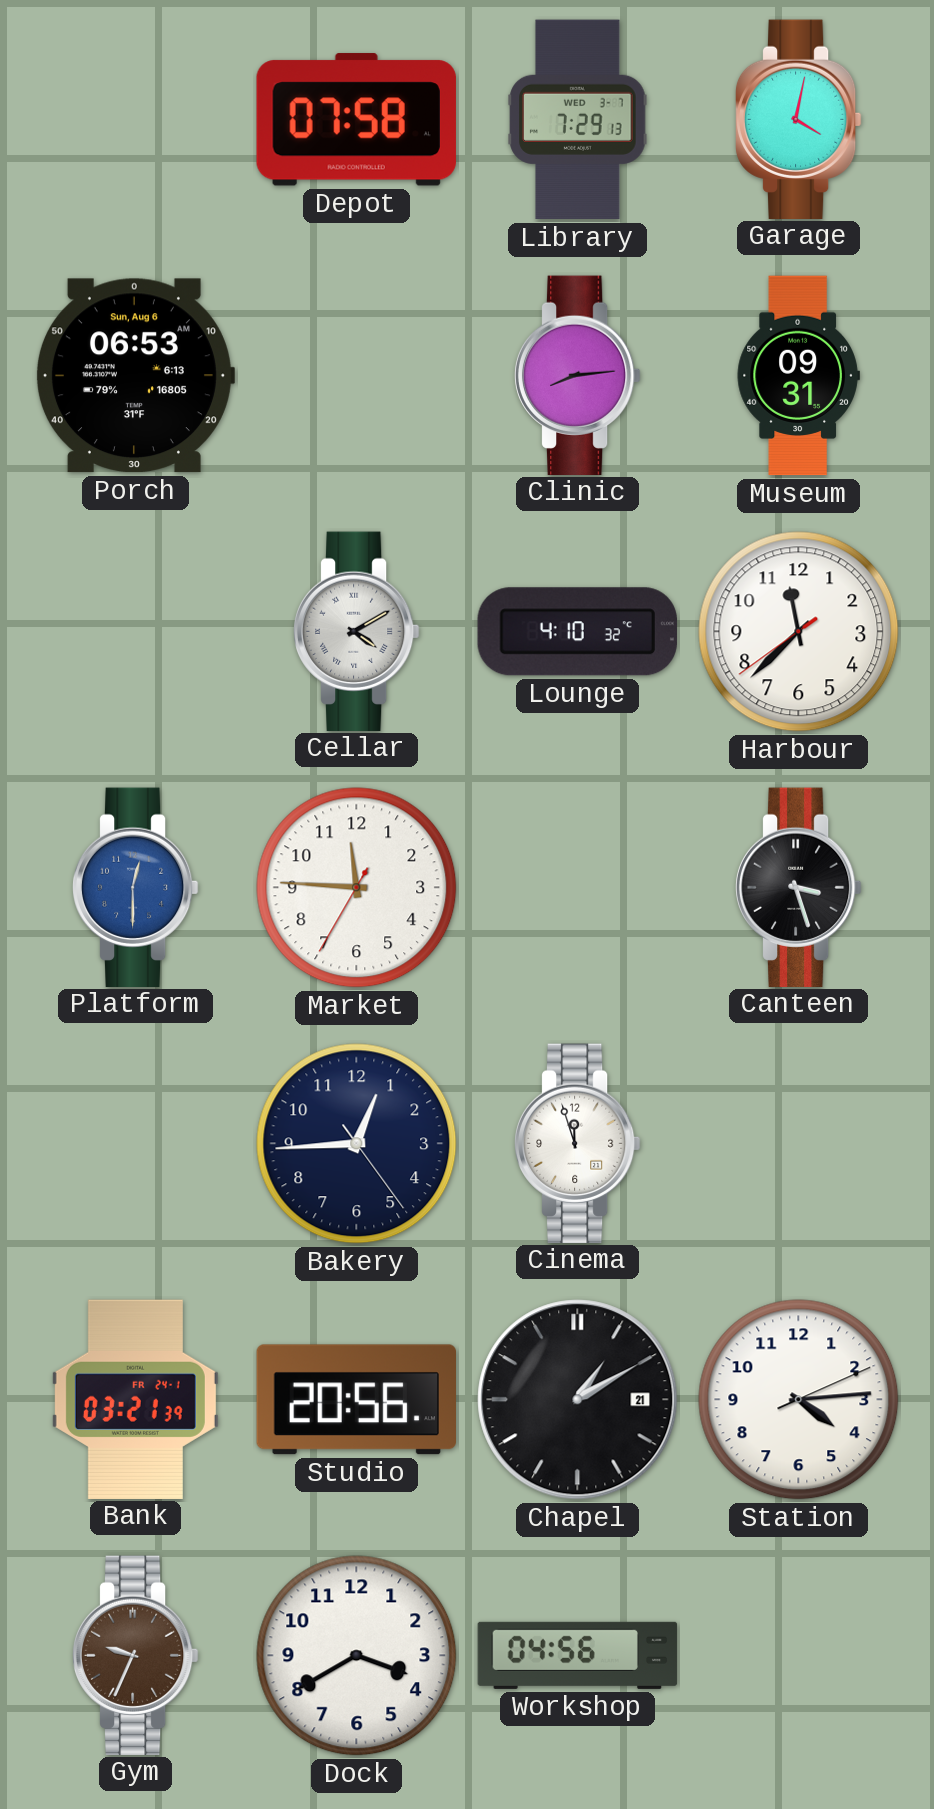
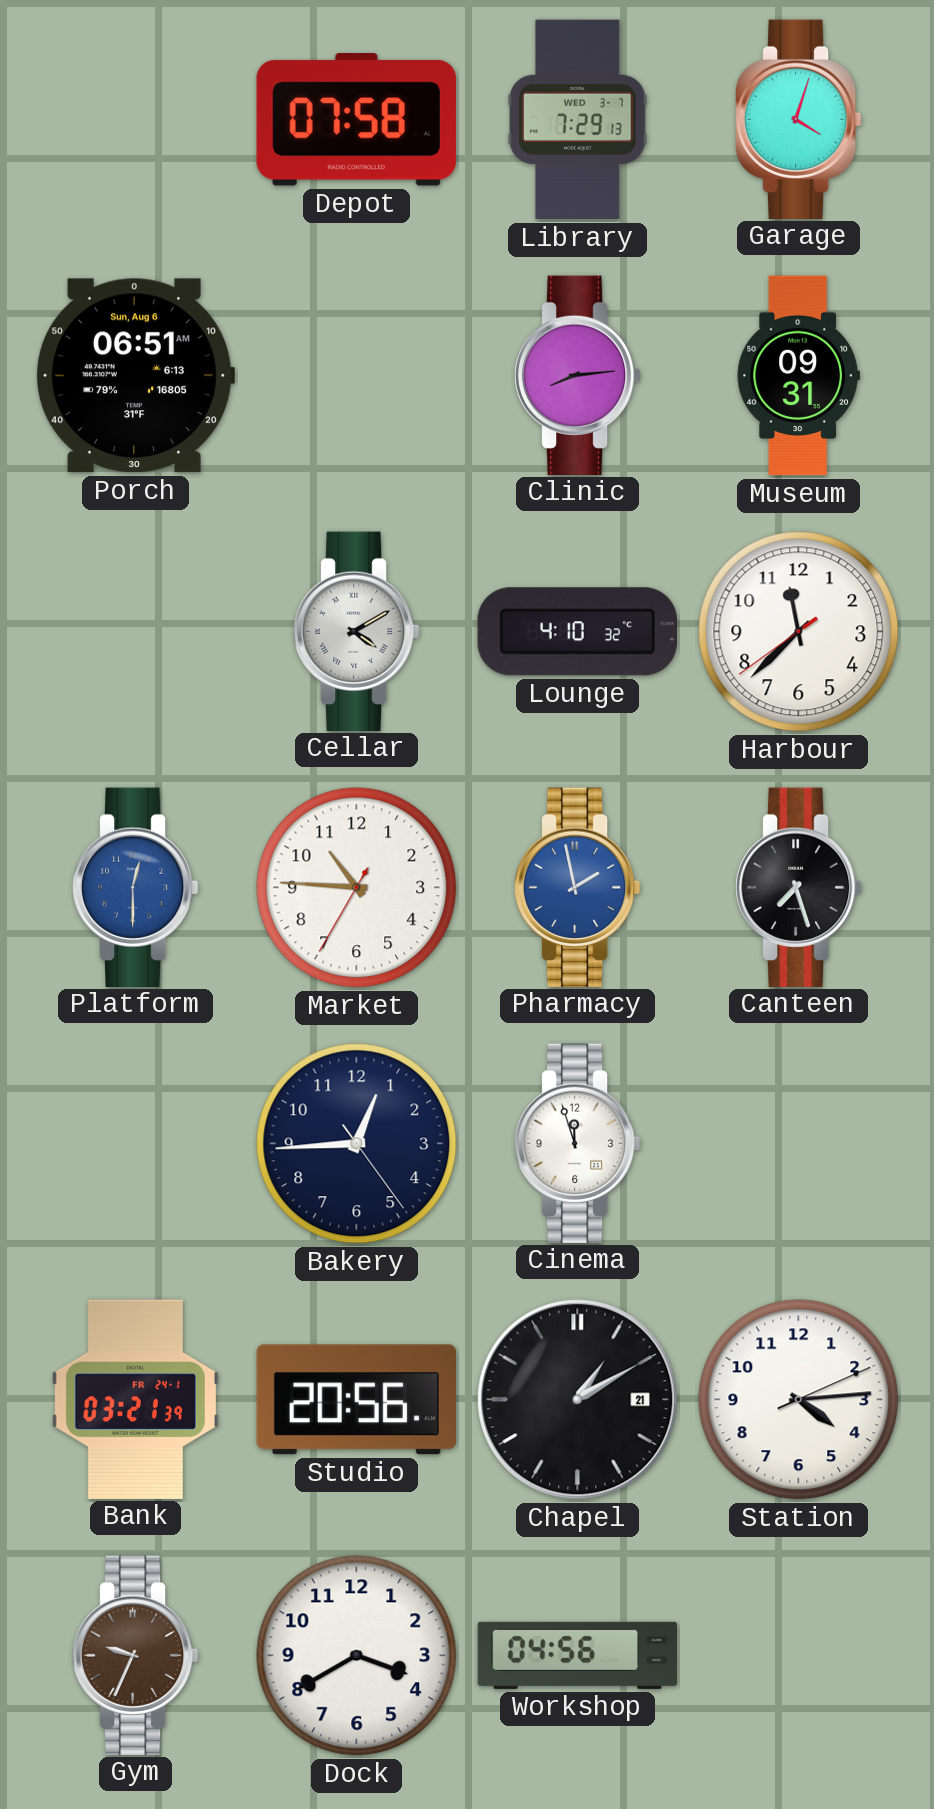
Garage: 4:02 -> 4:03 (798, 119)
Porch: 06:53 -> 06:51 (135, 376)
Market: 11:45 -> 10:45 (357, 888)
Pharmacy: none -> 1:58 (577, 887)
Canteen: 3:27 -> 7:27 (798, 887)
